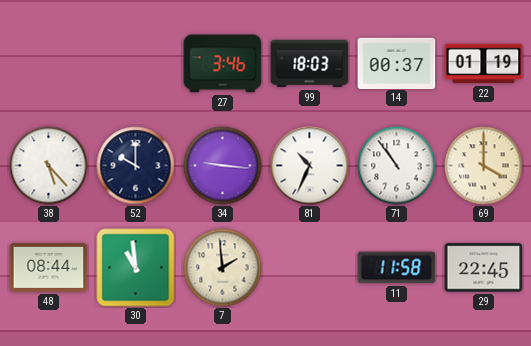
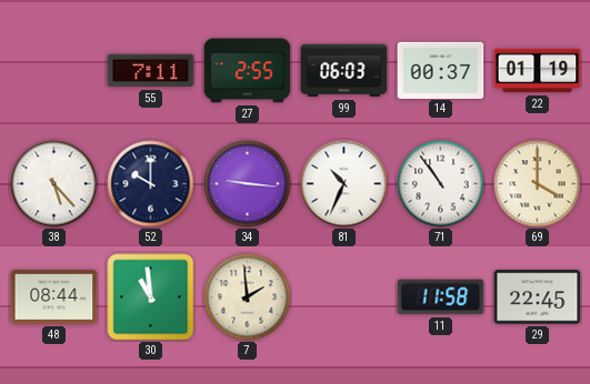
55: none -> 7:11 (151, 71)
27: 3:46 -> 2:55 (248, 71)
99: 18:03 -> 06:03 (344, 71)
